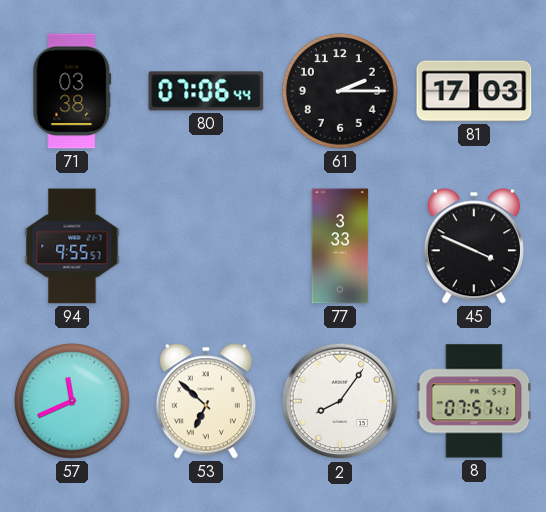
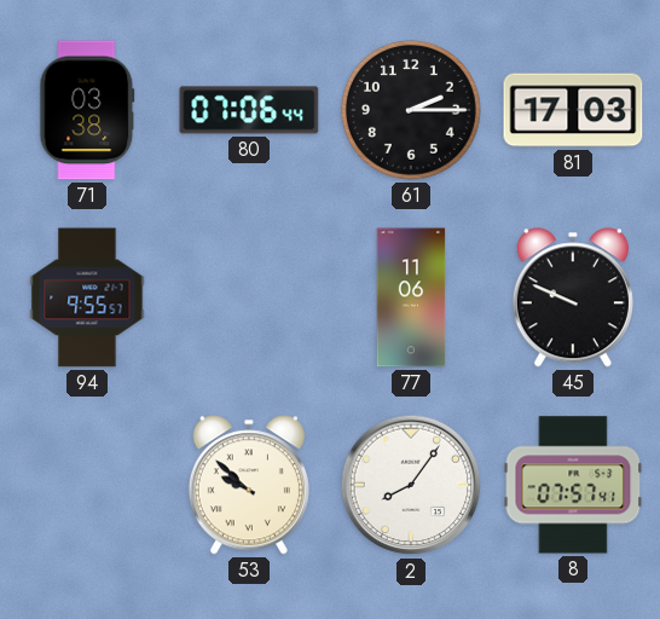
77: 3:33 -> 11:06 (411, 297)
45: 3:49 -> 9:49 (573, 297)
57: 11:41 -> none (72, 401)
53: 6:52 -> 9:52 (249, 485)
